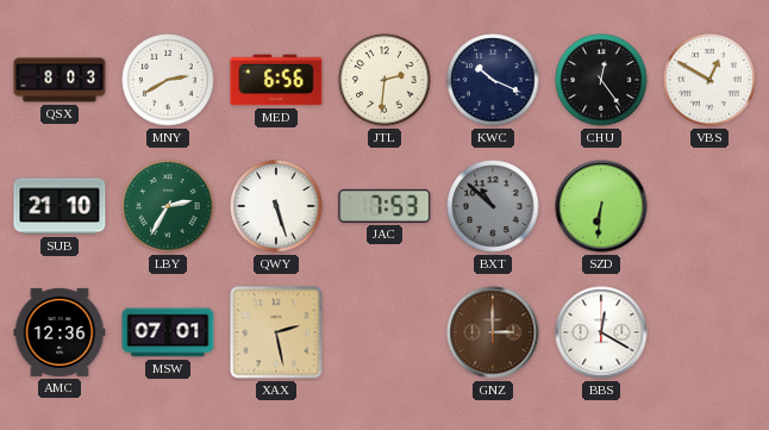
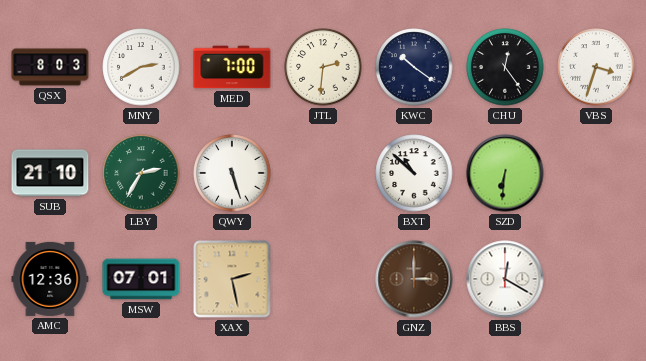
MED: 6:56 -> 7:00 (232, 67)
KWC: 10:19 -> 10:21 (414, 67)
VBS: 12:50 -> 3:33 (596, 67)
JAC: 7:53 -> none (384, 206)
BXT dial: grey -> white (414, 173)
